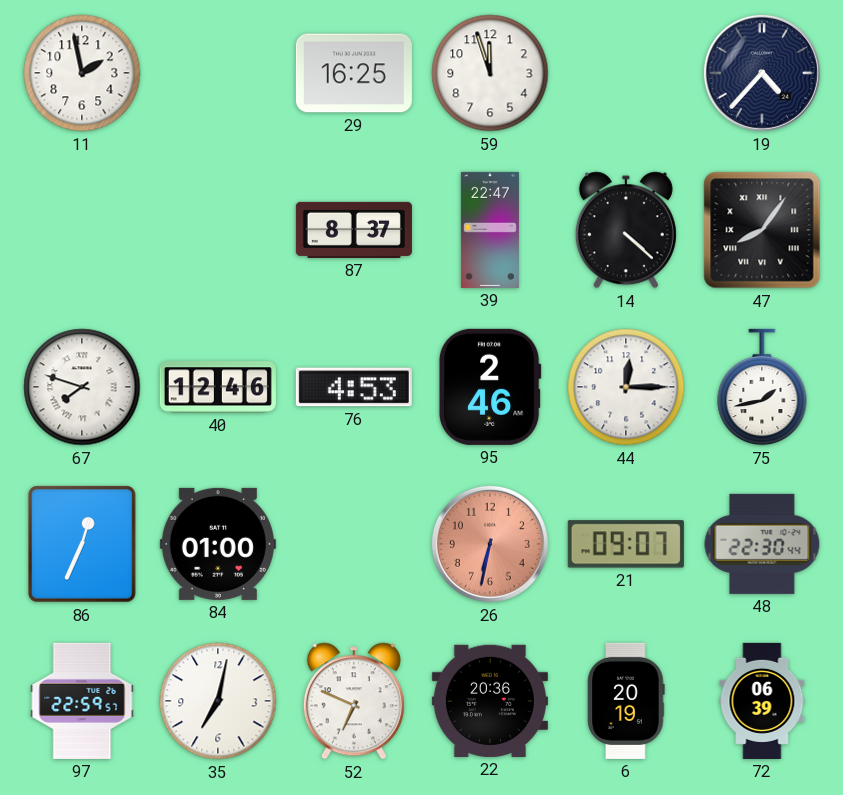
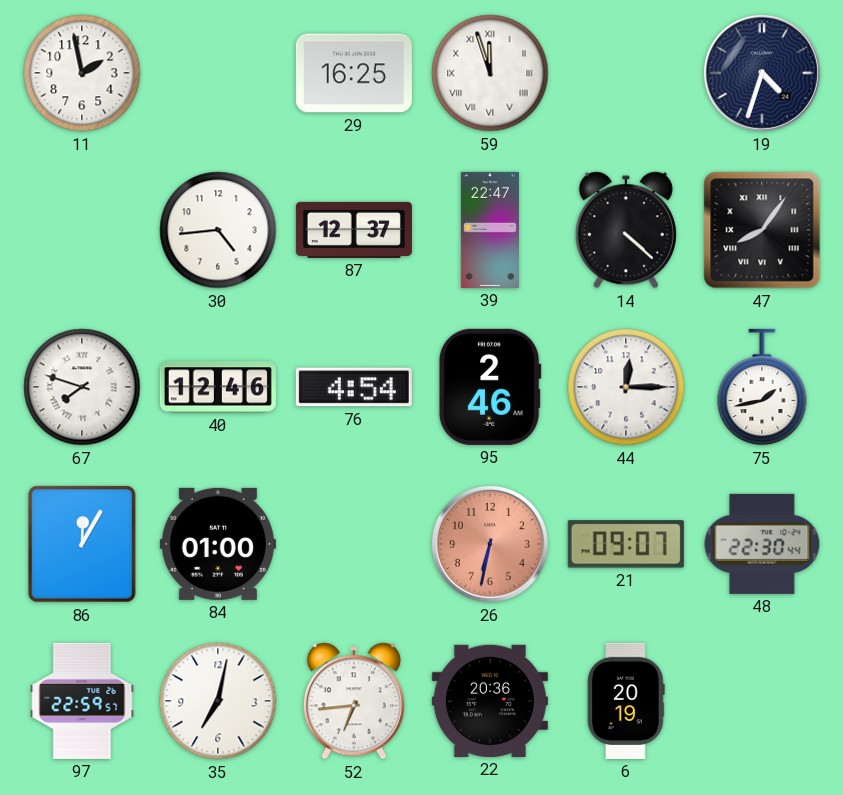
59 numerals: Arabic -> Roman (490, 73)
19: 4:37 -> 4:33 (762, 73)
30: none -> 4:44 (218, 230)
87: 8:37 -> 12:37 (354, 230)
76: 4:53 -> 4:54 (354, 387)
86: 12:34 -> 12:05 (82, 544)
52: 6:49 -> 6:44 (354, 701)
72: 06:39 -> none (762, 701)
